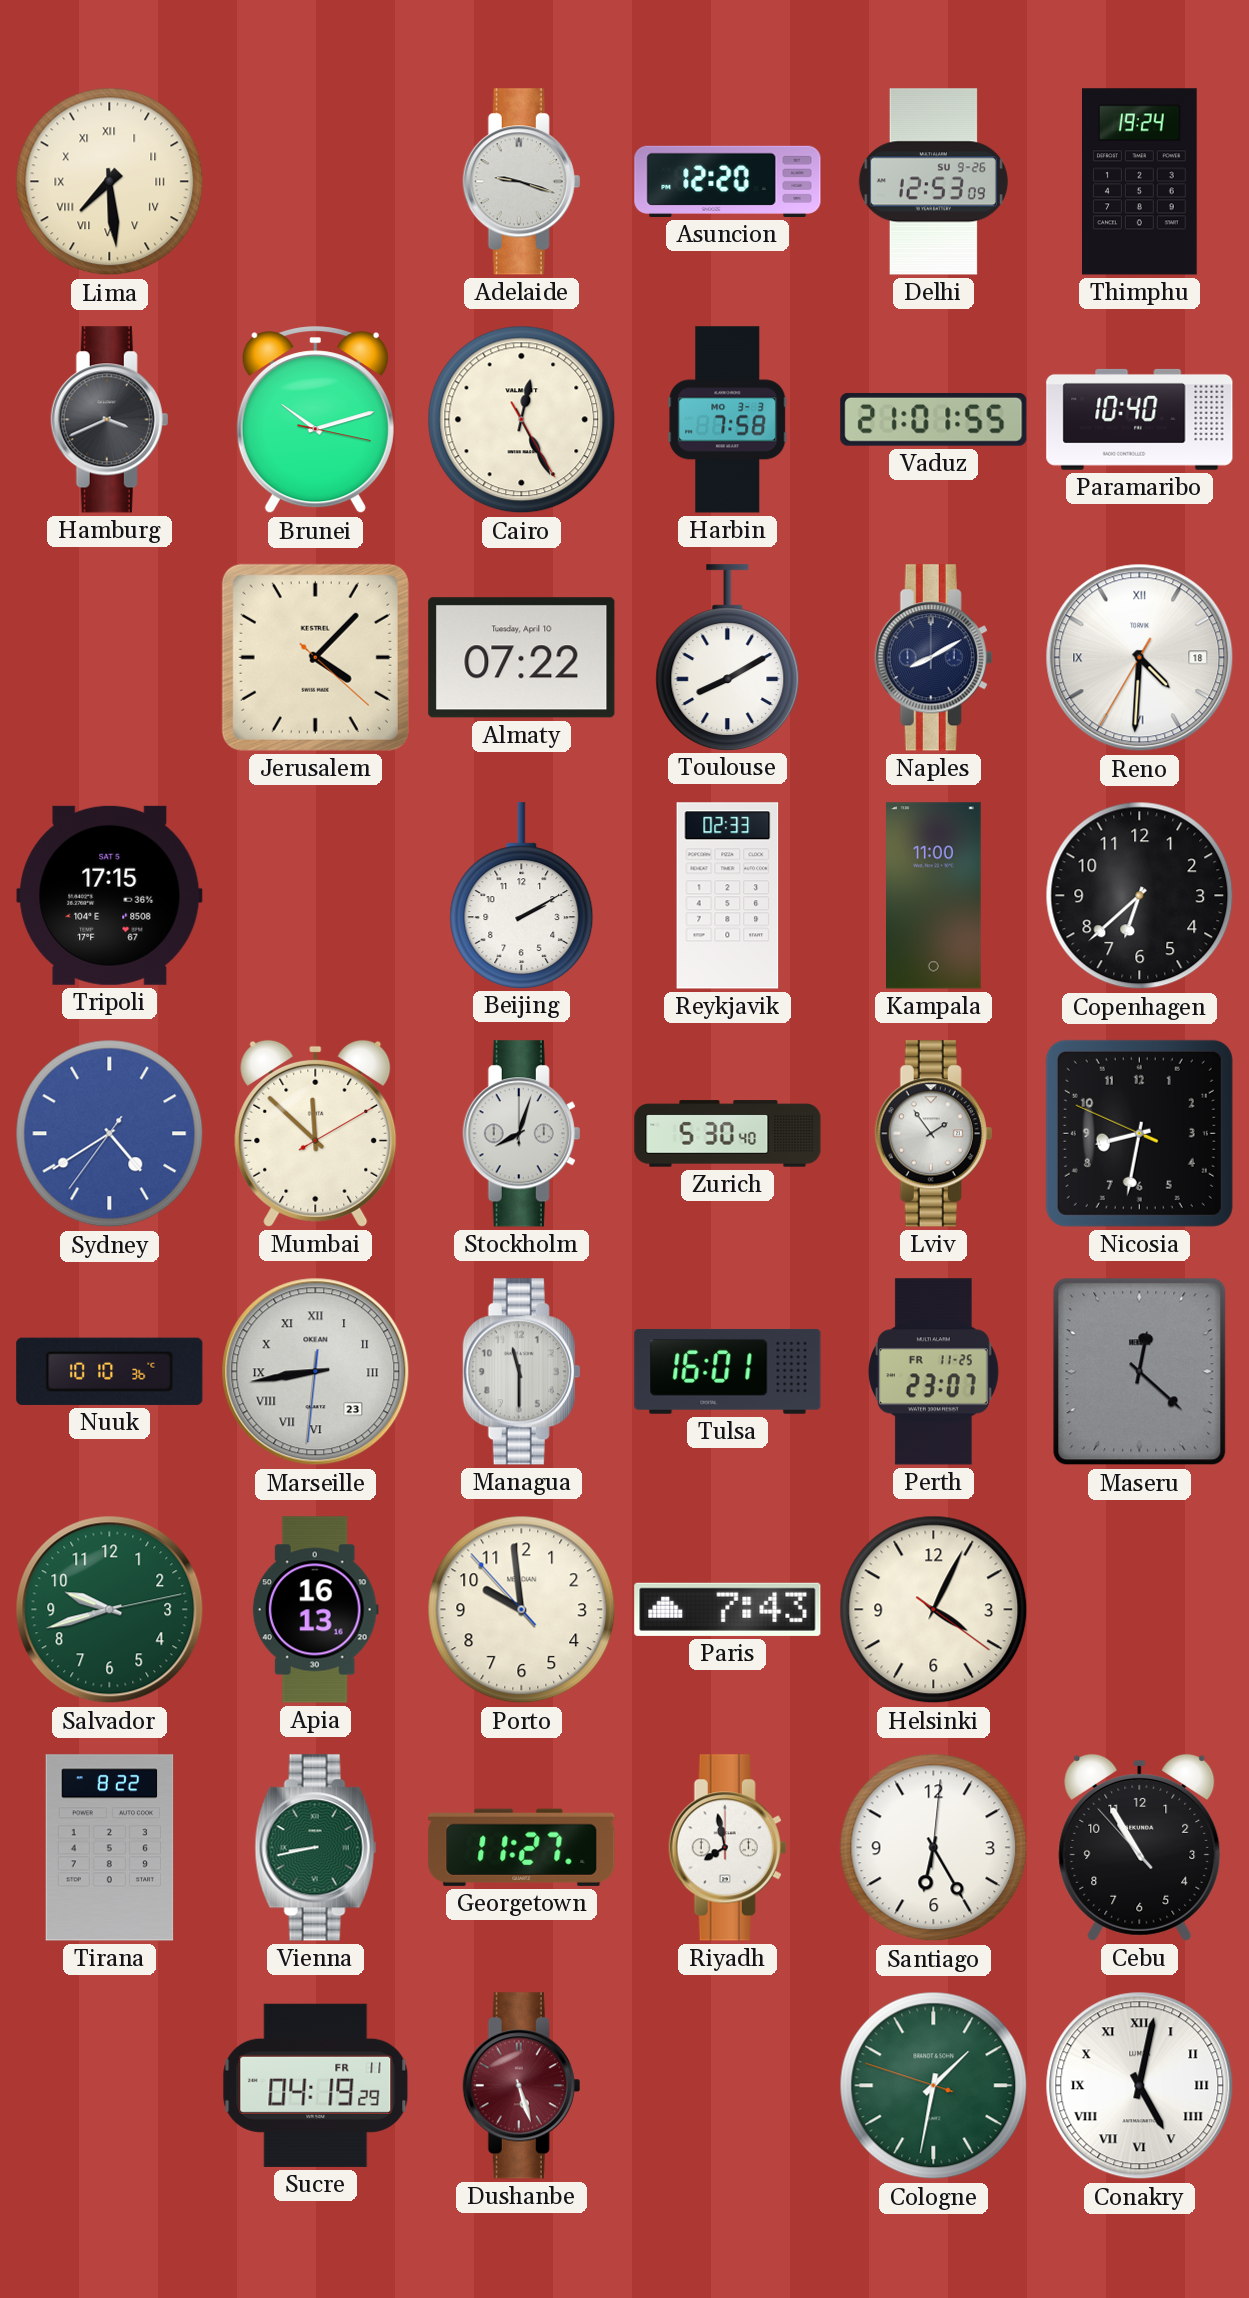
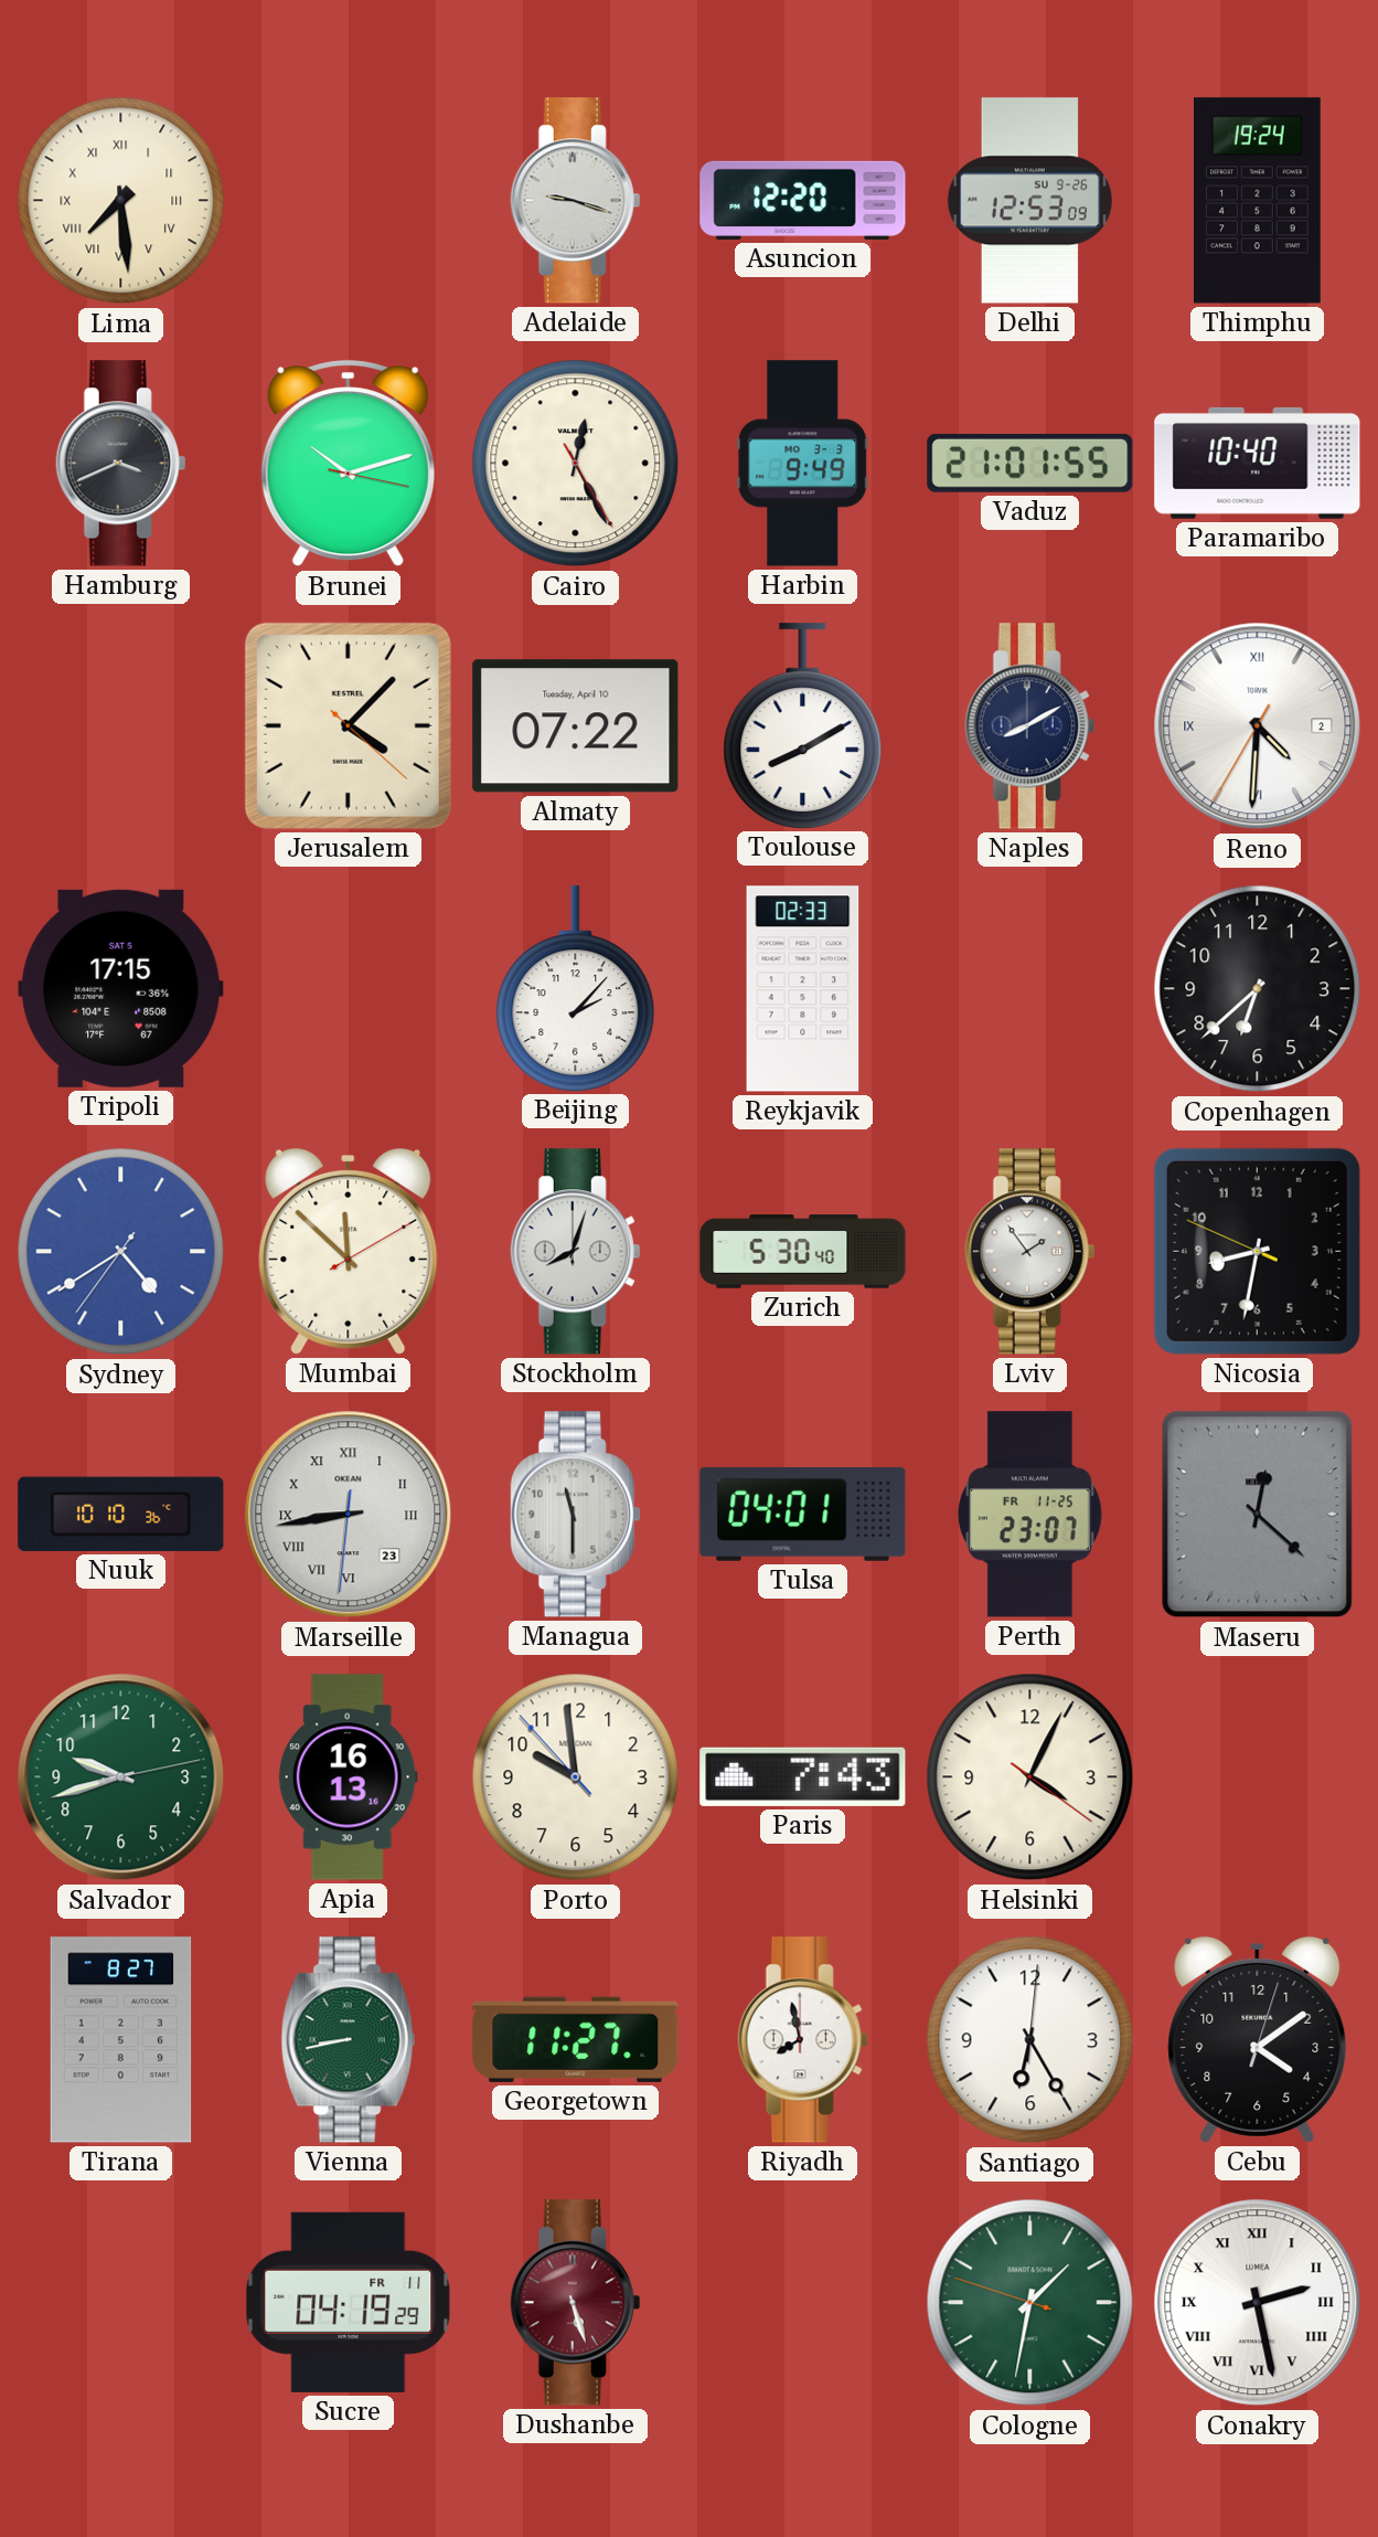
Harbin: 7:58 -> 9:49 (803, 464)
Reno date: 18 -> 2 (1258, 726)
Beijing: 2:10 -> 2:07 (576, 988)
Kampala: 11:00 -> none (934, 896)
Tulsa: 16:01 -> 04:01 (803, 1514)
Tirana: 8:22 -> 8:27 (121, 2040)
Cebu: 10:54 -> 4:09 (1258, 2039)
Conakry: 5:02 -> 2:28 (1258, 2303)
